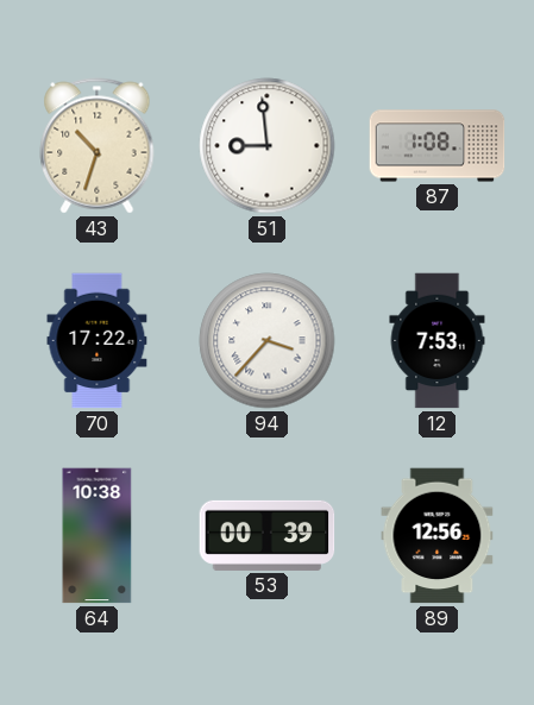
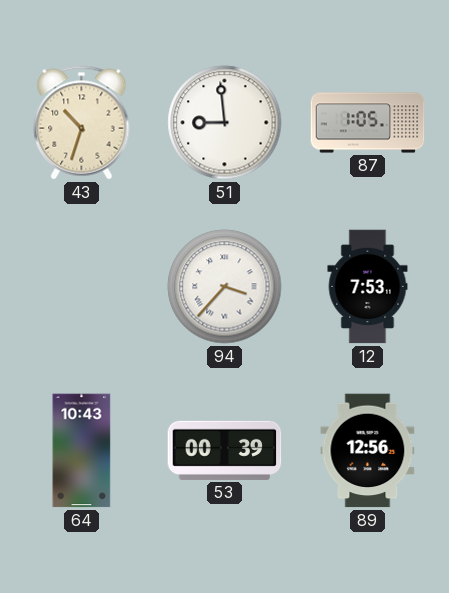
87: 1:08 -> 1:05 (368, 123)
70: 17:22 -> none (98, 341)
64: 10:38 -> 10:43 (82, 451)
